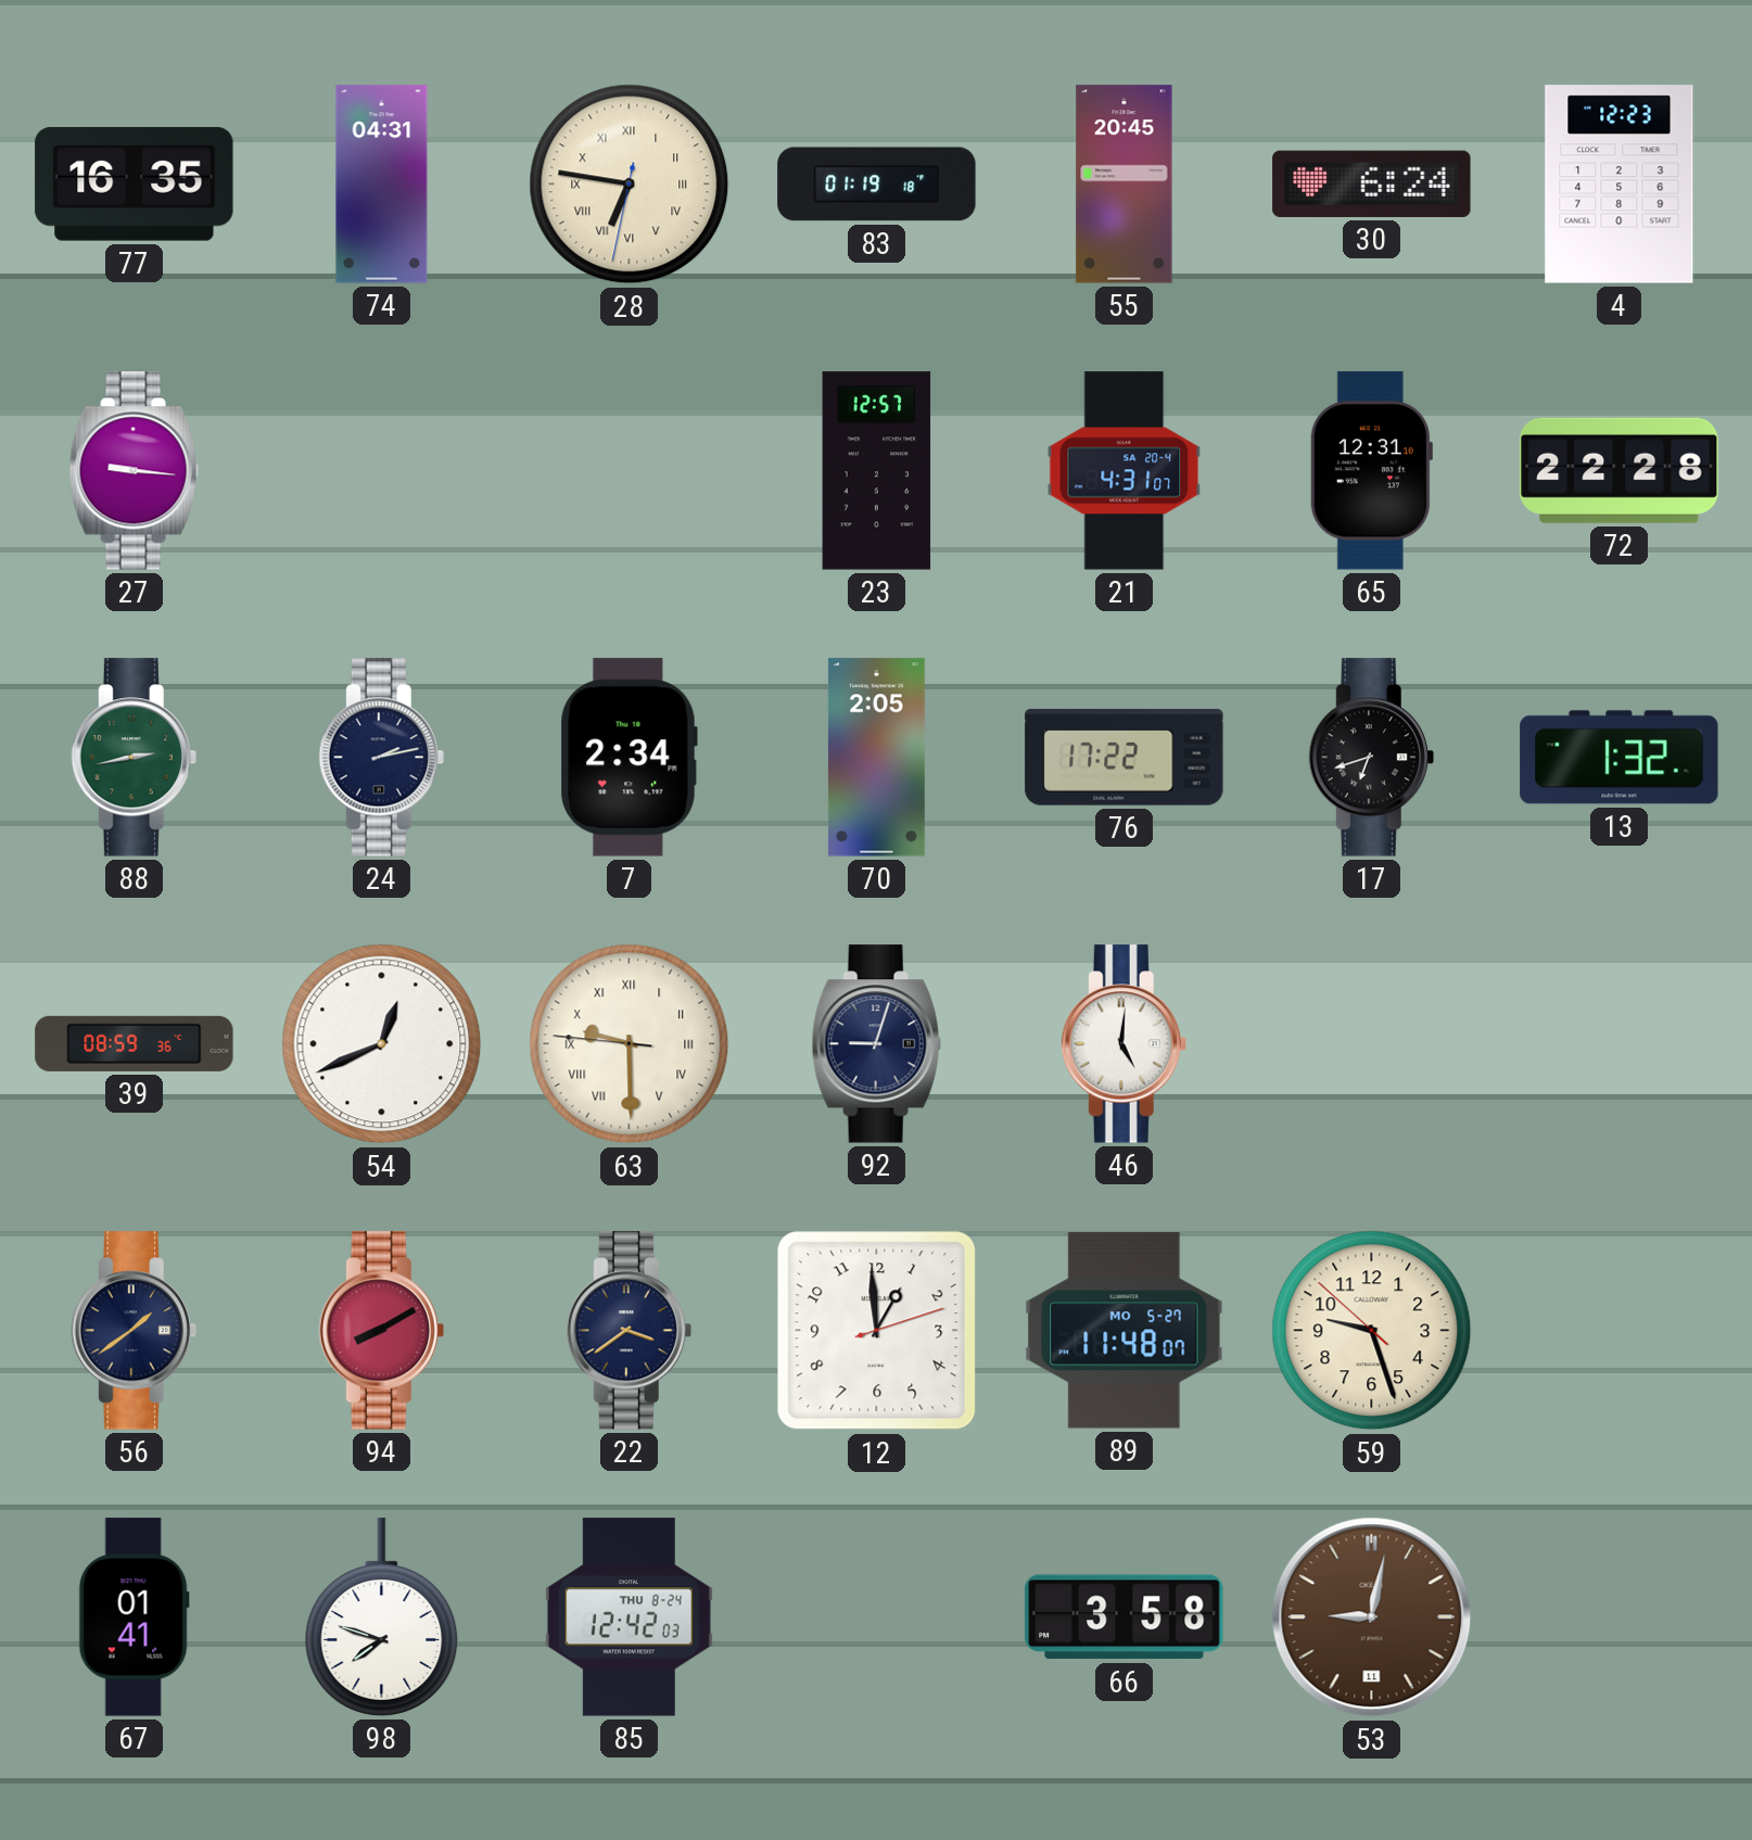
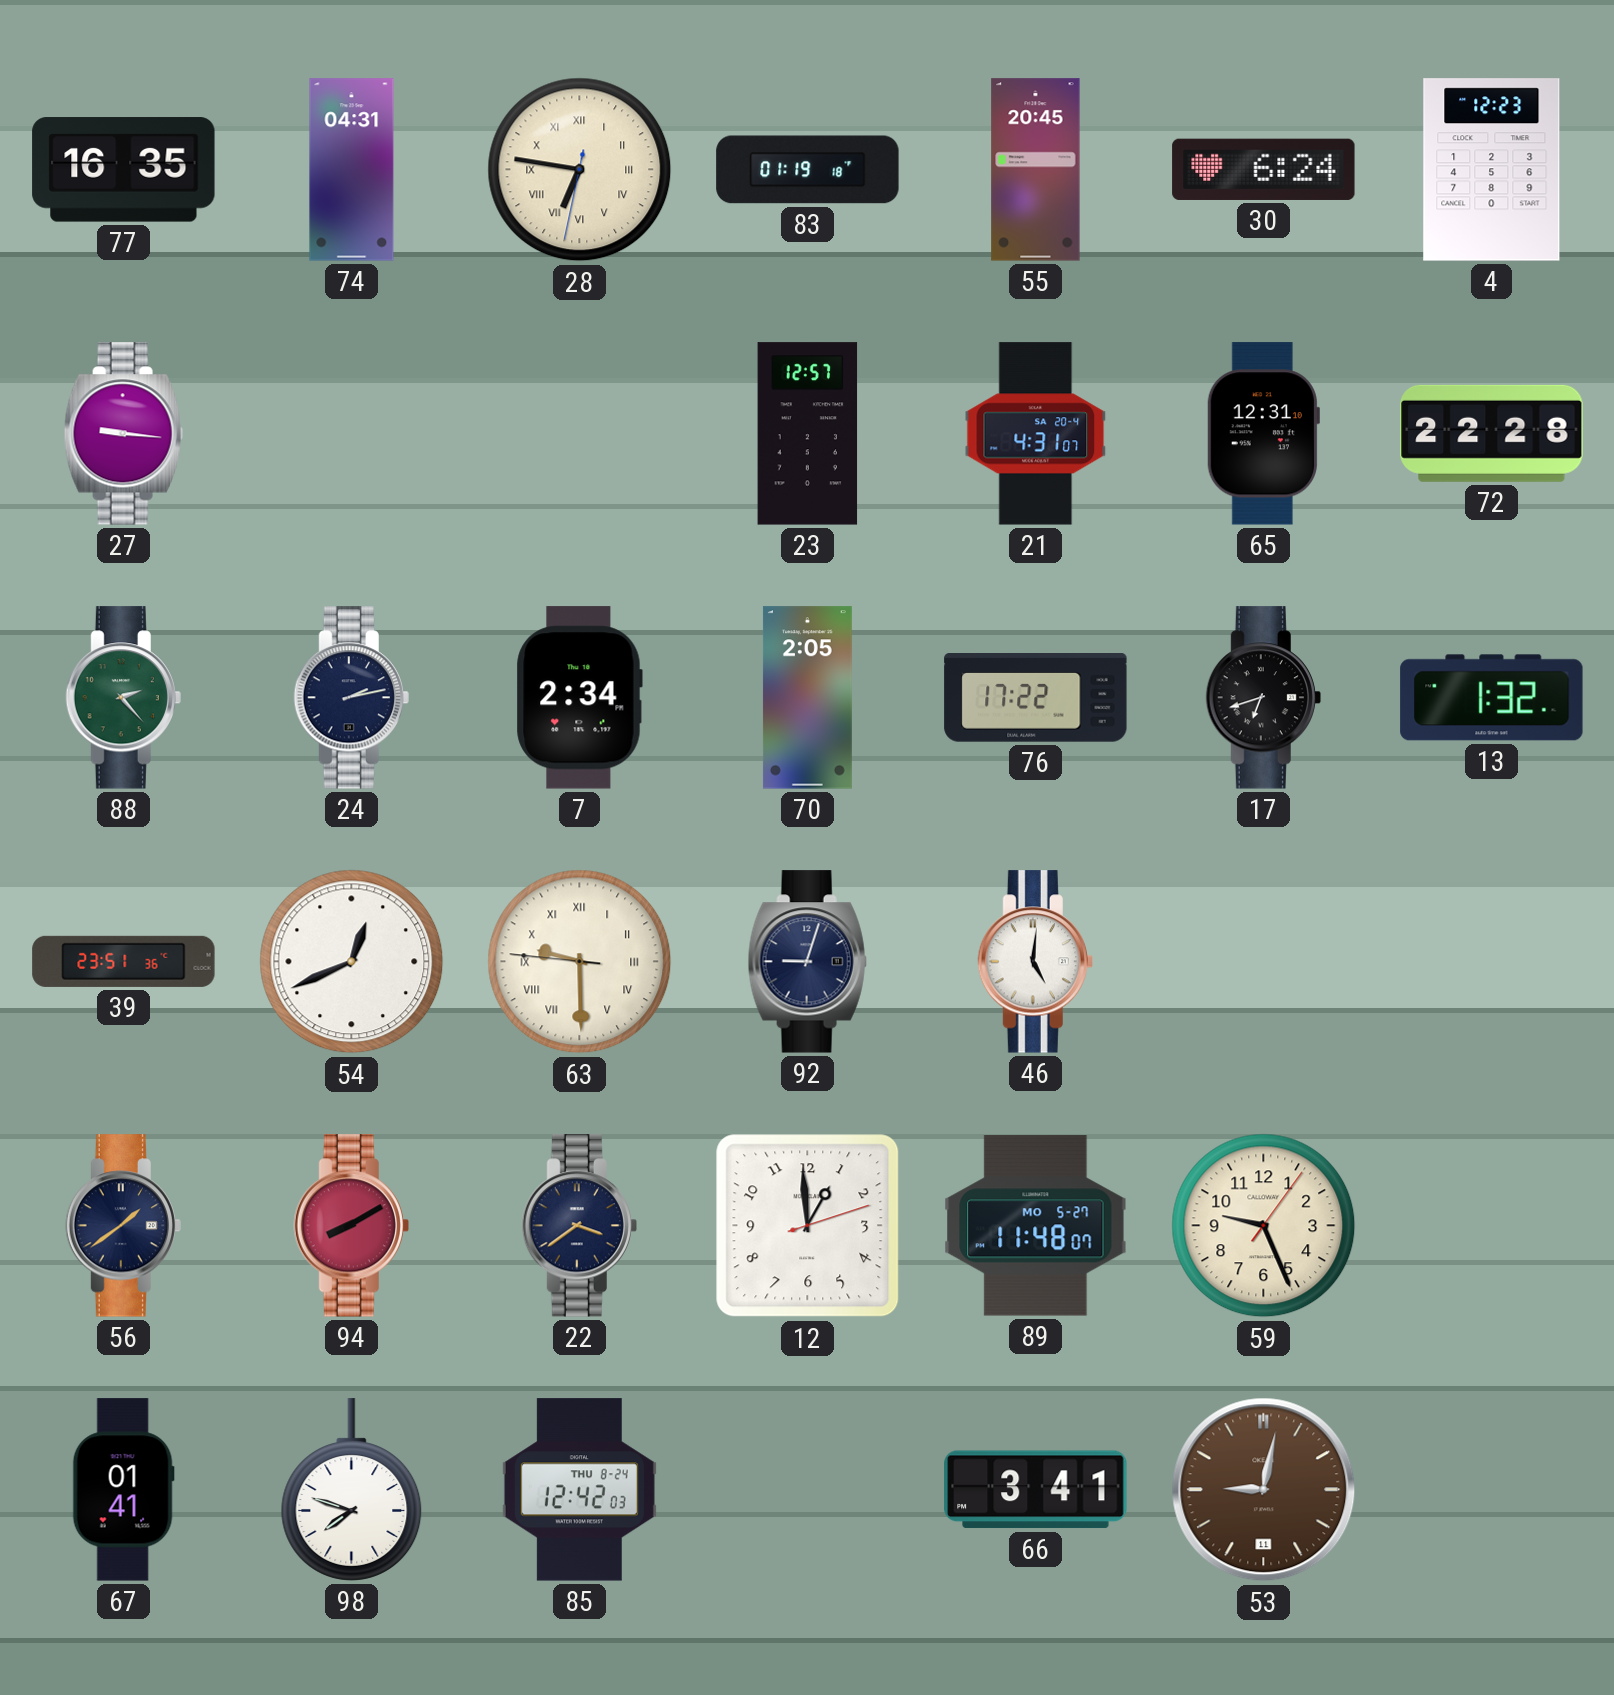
88: 2:43 -> 2:23 (123, 698)
39: 08:59 -> 23:51 (124, 961)
59: 9:26:52 -> 9:26:06 (1264, 1226)
66: 3:58 -> 3:41 (1036, 1490)
